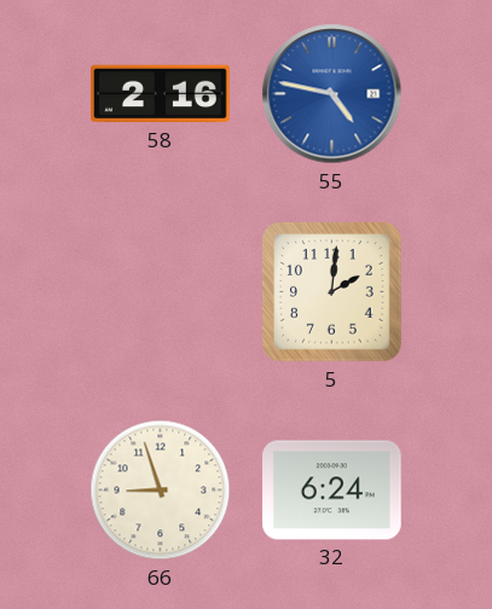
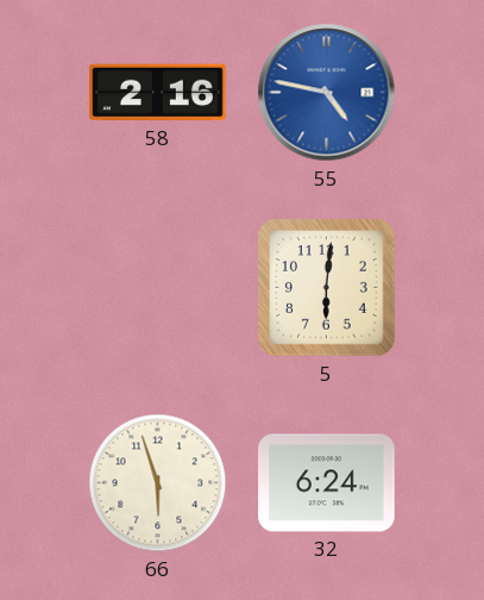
5: 2:01 -> 6:01 (327, 288)
66: 8:57 -> 5:57 (158, 483)
